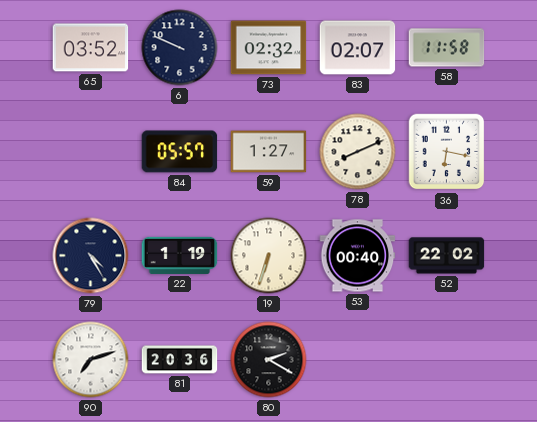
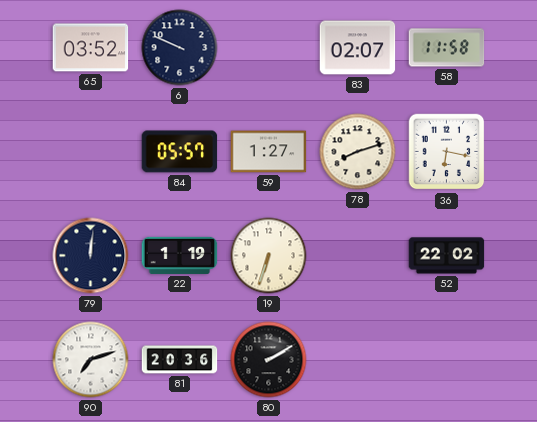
73: 02:32 -> none (269, 48)
78: 8:11 -> 8:12 (358, 152)
79: 4:25 -> 12:01 (91, 256)
53: 00:40 -> none (358, 256)
80: 2:20 -> 2:10 (269, 360)
